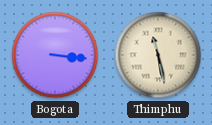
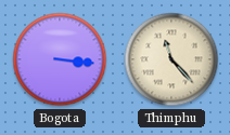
Thimphu: 11:28 -> 11:23 (171, 59)
